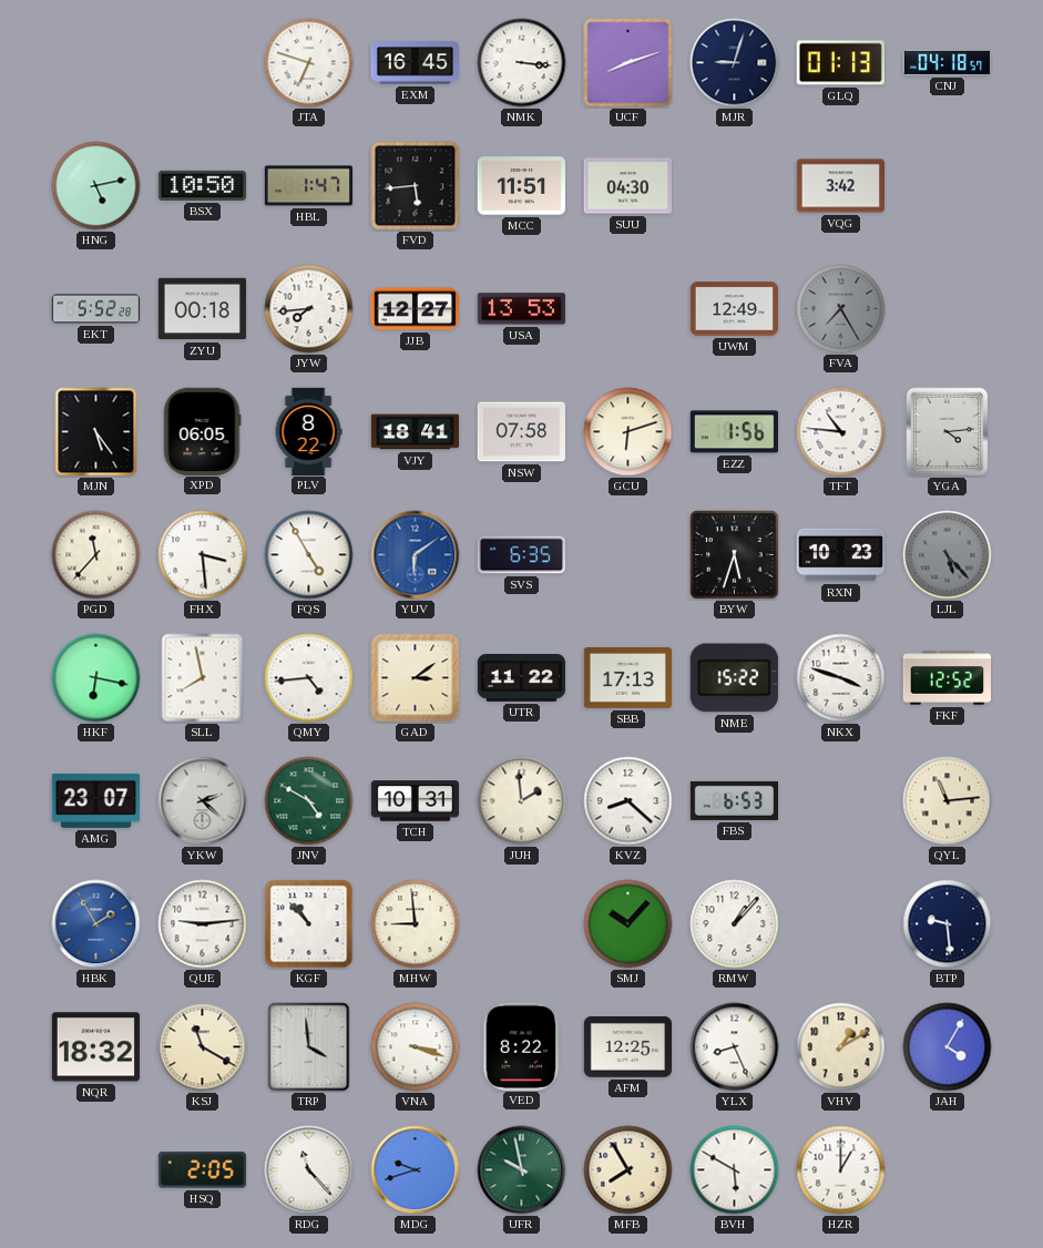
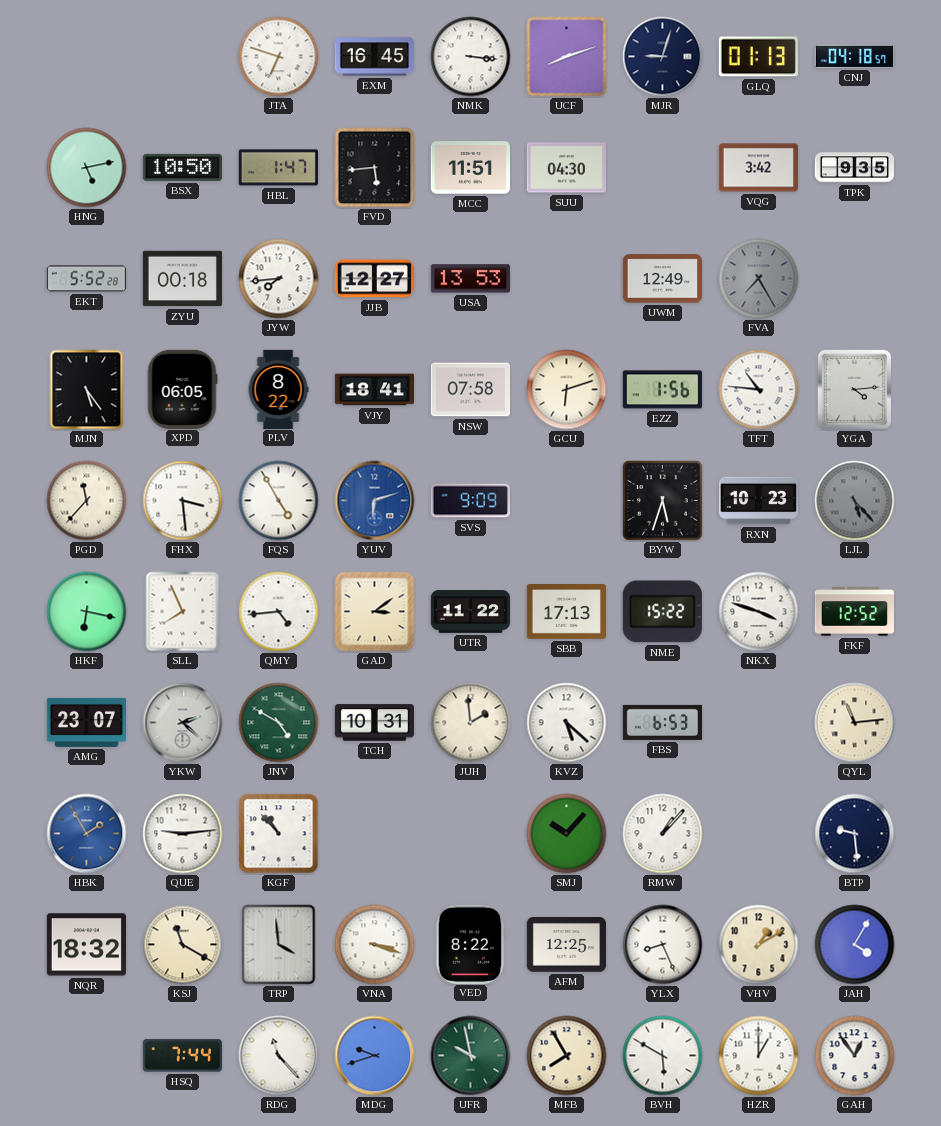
TPK: none -> 9:35 (855, 168)
YUV: 6:09 -> 6:12 (375, 501)
SVS: 6:35 -> 9:09 (470, 501)
SLL: 7:58 -> 7:56 (183, 612)
KVZ: 8:22 -> 5:22 (567, 723)
MHW: 8:59 -> none (416, 924)
HSQ: 2:05 -> 7:44 (182, 1056)
GAH: none -> 12:54 (855, 1056)
